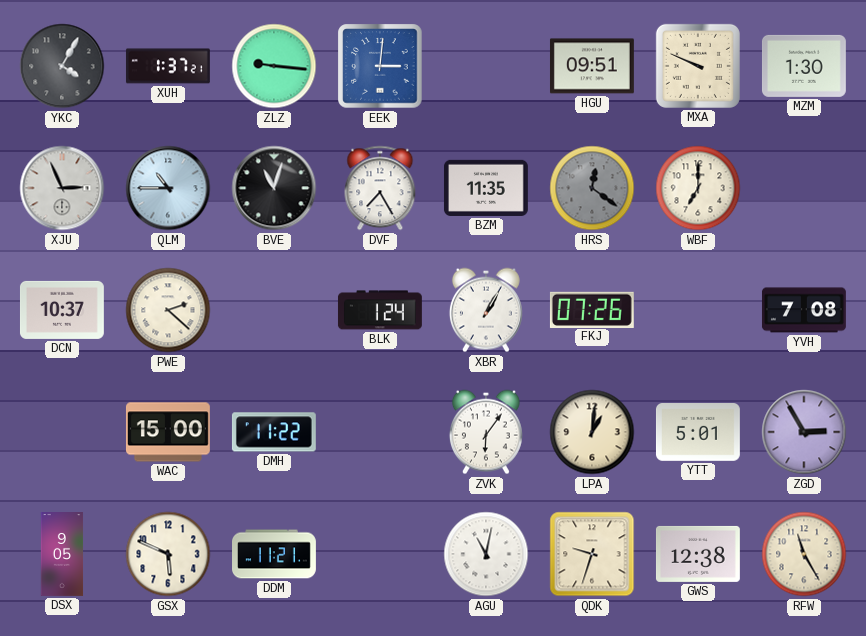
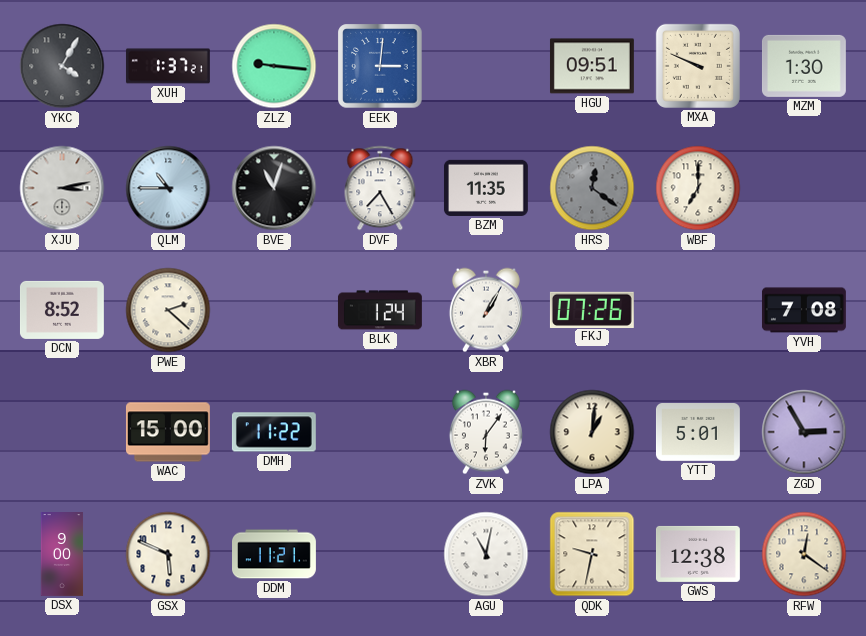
XJU: 2:56 -> 3:13 (62, 188)
DCN: 10:37 -> 8:52 (62, 310)
DSX: 9:05 -> 9:00 (62, 555)
QDK: 9:33 -> 9:32 (592, 554)
RFW: 11:25 -> 12:21 (804, 554)
